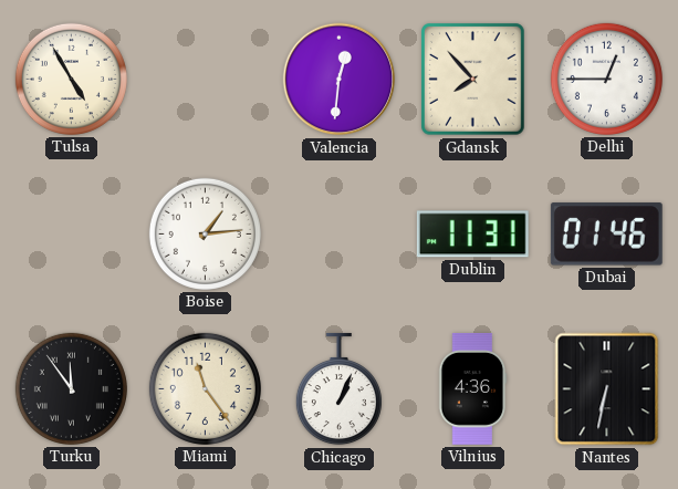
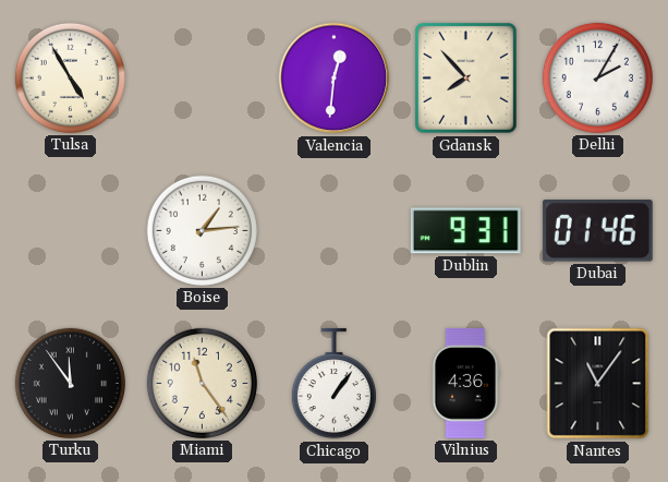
Delhi: 12:45 -> 2:05 (597, 77)
Dublin: 11:31 -> 9:31 (465, 231)
Chicago: 1:04 -> 1:06 (333, 384)
Nantes: 6:32 -> 11:06 (598, 384)
